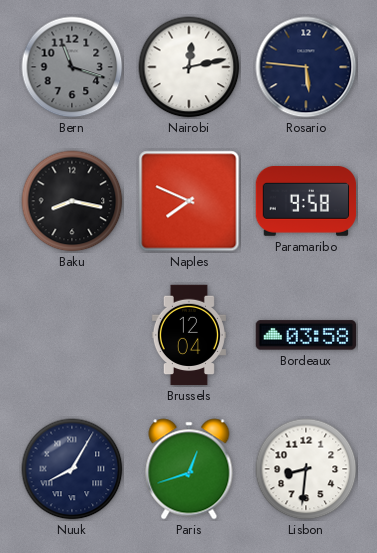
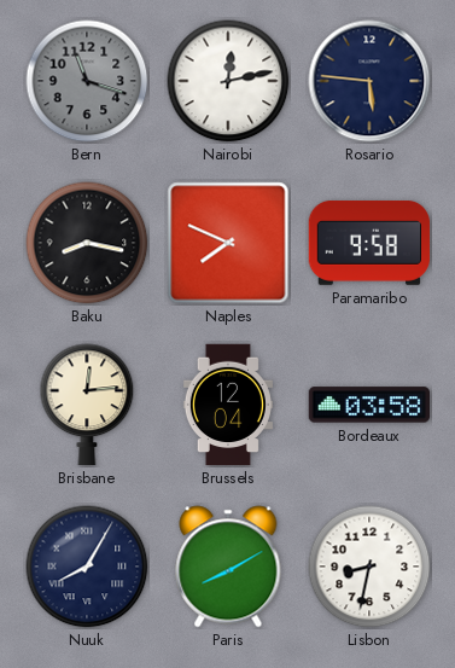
Brisbane: none -> 12:14 (87, 405)
Paris: 12:42 -> 8:10 (228, 567)
Lisbon: 8:31 -> 8:32 (369, 567)
